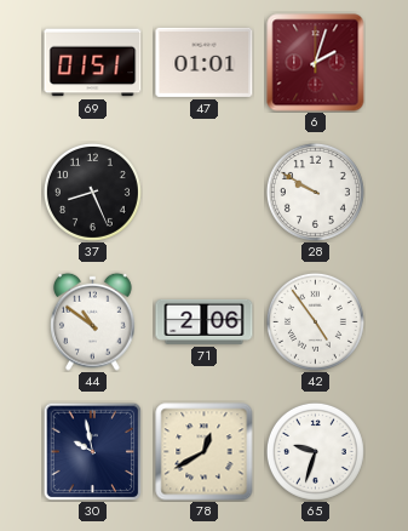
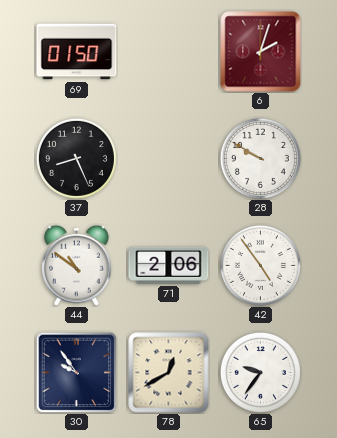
69: 01:51 -> 01:50 (77, 52)
47: 01:01 -> none (205, 62)
30: 9:58 -> 9:54 (76, 372)
65: 9:33 -> 9:36 (260, 372)
